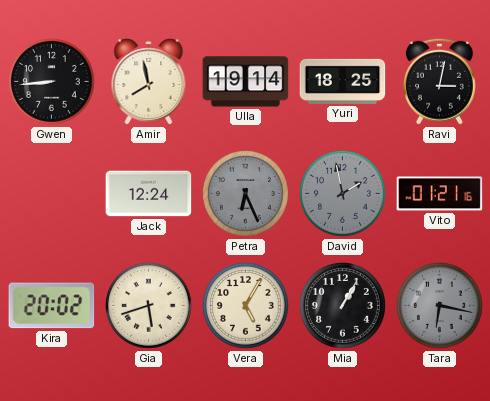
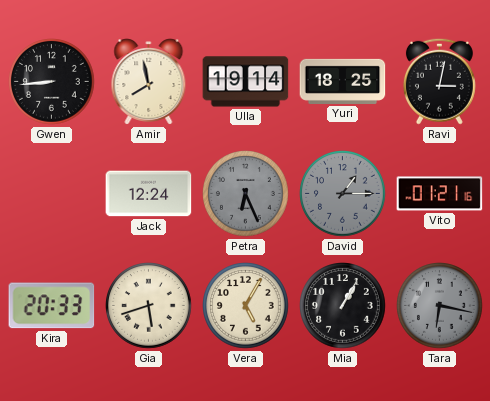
David: 1:58 -> 1:15 (343, 194)
Kira: 20:02 -> 20:33 (52, 306)
